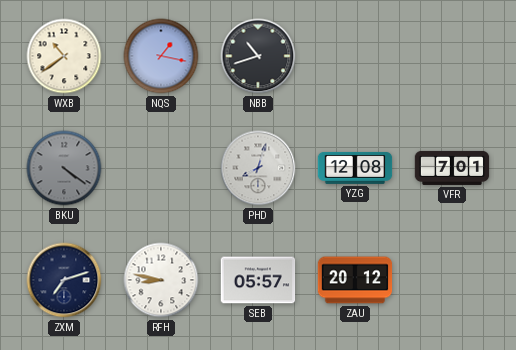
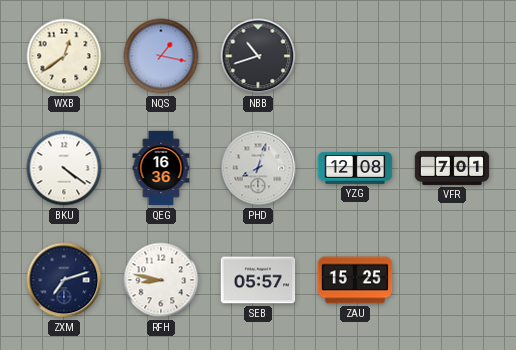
WXB: 10:39 -> 12:39 (64, 56)
BKU dial: grey -> white (64, 168)
QEG: none -> 16:36 (161, 168)
ZAU: 20:12 -> 15:25 (355, 280)
